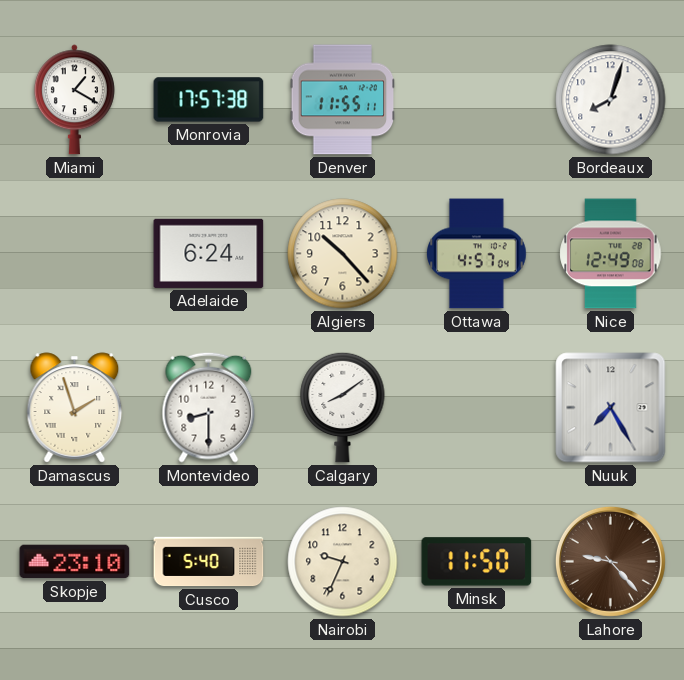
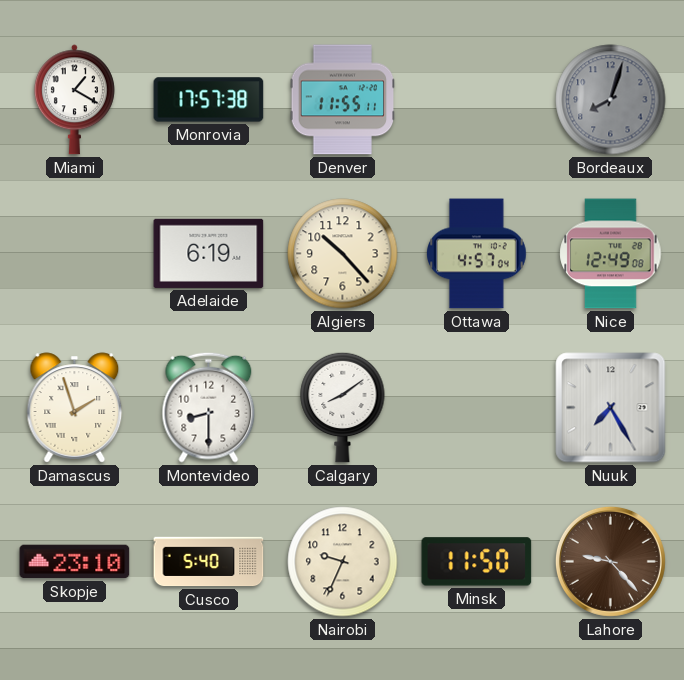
Bordeaux dial: white -> grey (611, 100)
Adelaide: 6:24 -> 6:19 (209, 253)
